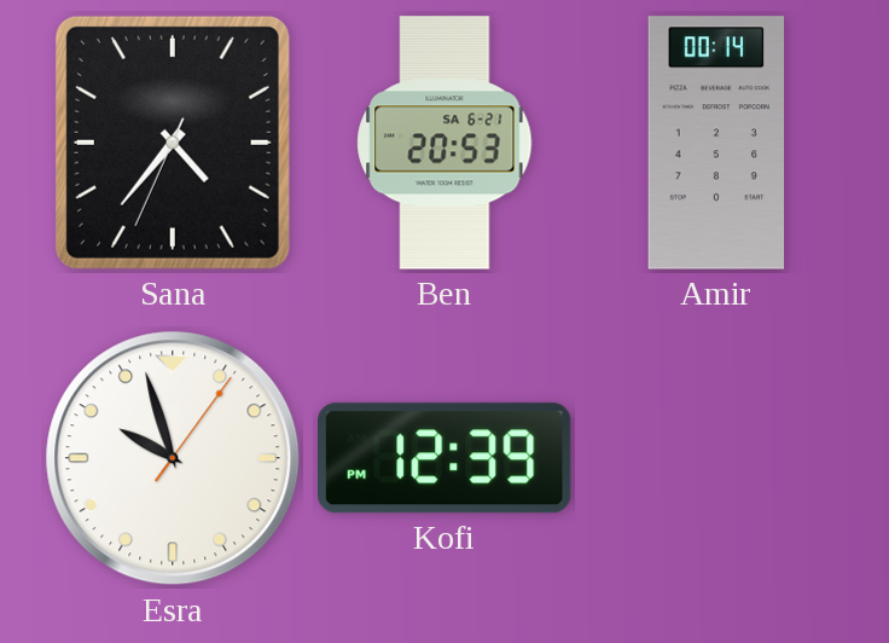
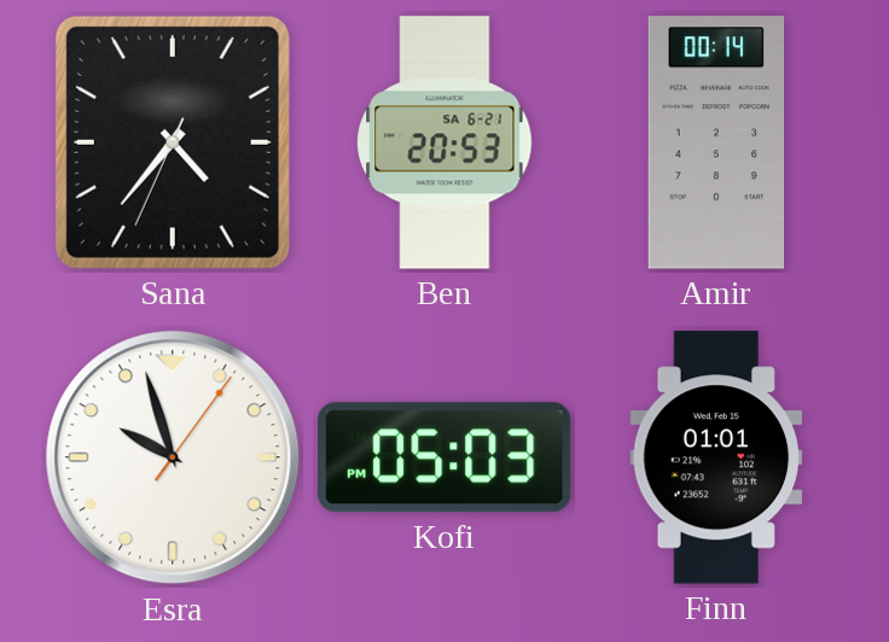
Kofi: 12:39 -> 05:03 (446, 457)
Finn: none -> 01:01 (716, 457)
